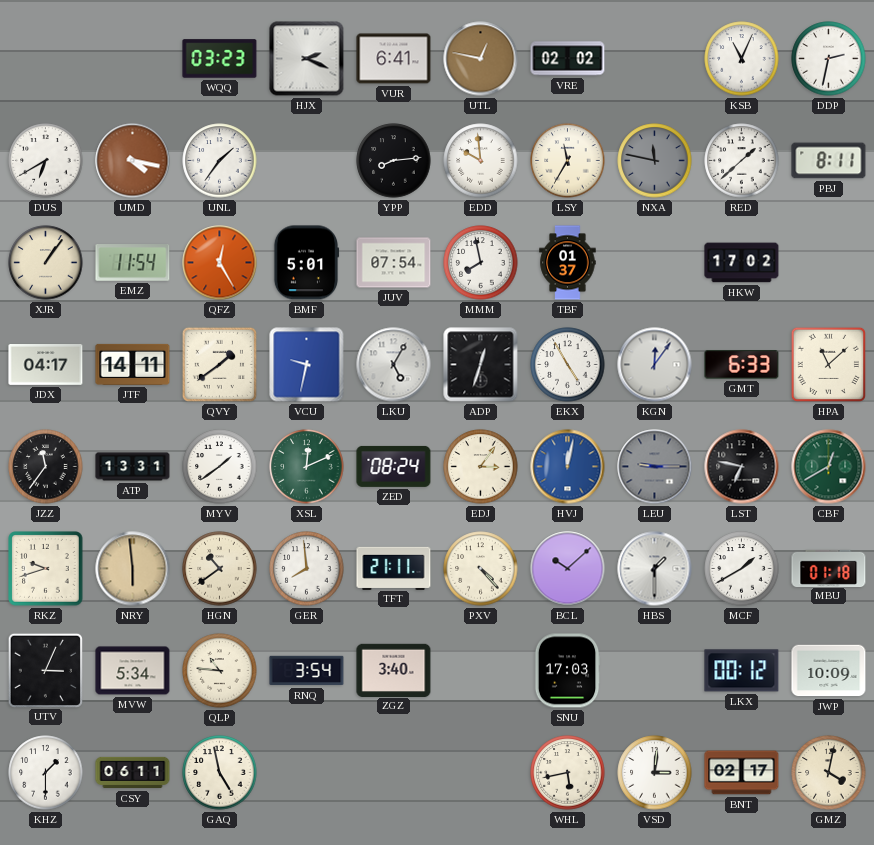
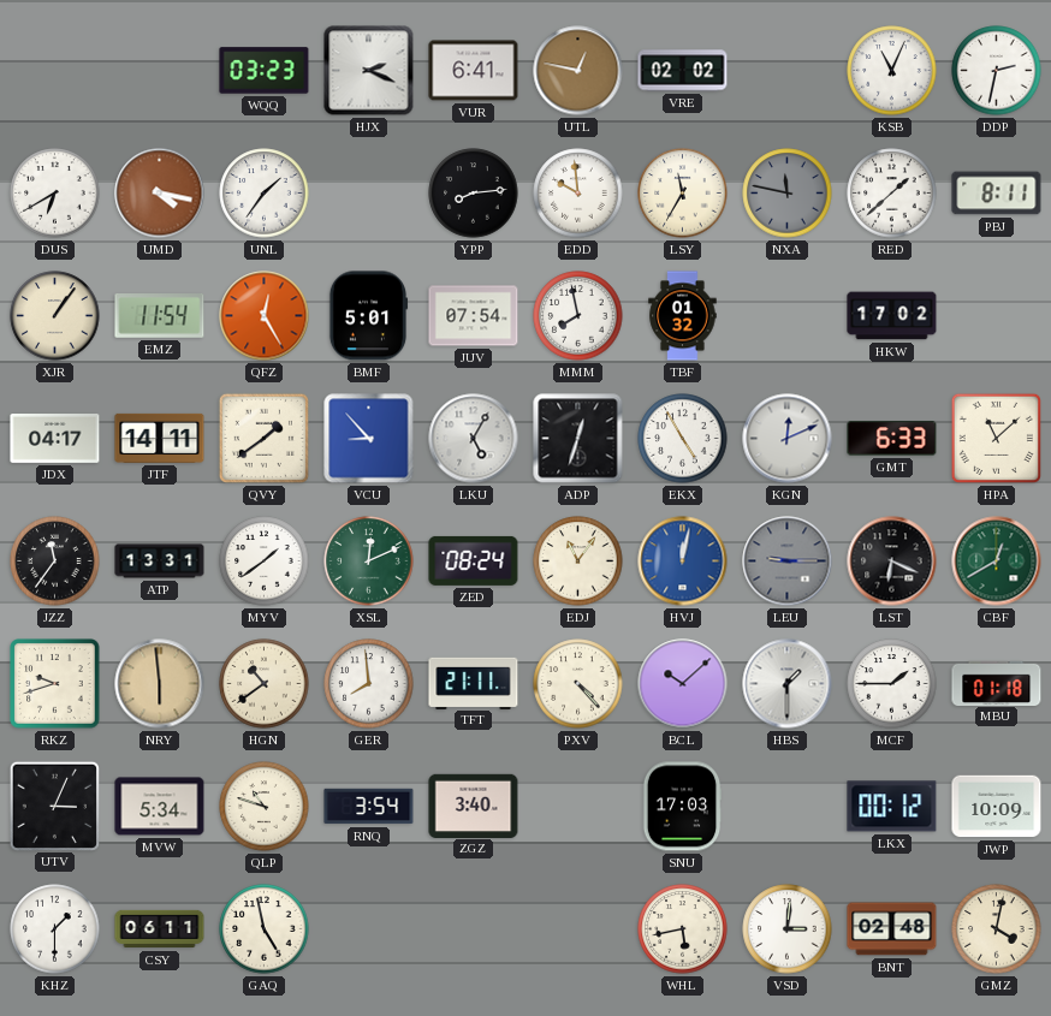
TBF: 01:37 -> 01:32 (683, 316)
VCU: 9:32 -> 8:53 (369, 439)
KGN: 12:06 -> 12:11 (788, 439)
EDJ: 3:06 -> 11:06 (578, 562)
LST: 6:47 -> 6:19 (892, 562)
MCF: 1:40 -> 1:45 (892, 684)
QLP: 10:46 -> 10:48 (265, 807)
BNT: 02:17 -> 02:48 (892, 929)
